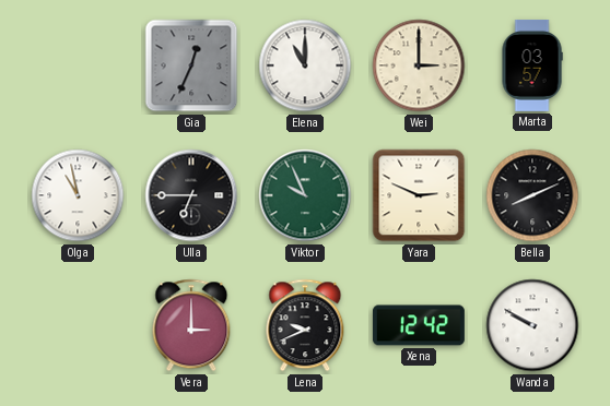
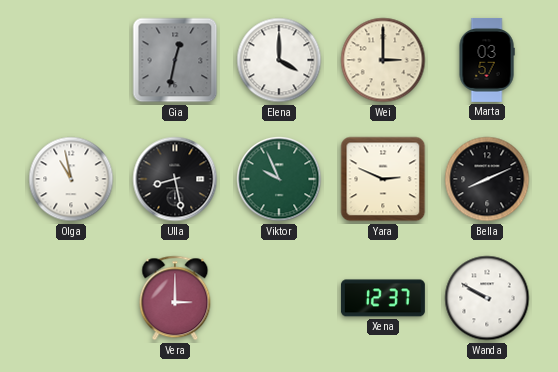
Gia: 12:34 -> 12:32 (175, 60)
Elena: 11:00 -> 4:00 (279, 60)
Ulla: 6:45 -> 8:28 (175, 179)
Lena: 9:41 -> none (305, 325)
Xena: 12:42 -> 12:37 (383, 298)
